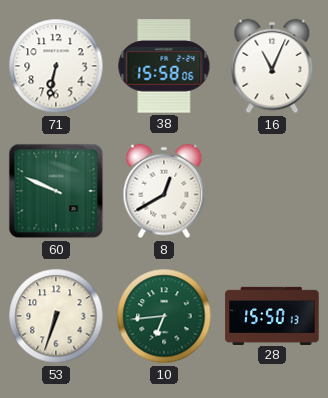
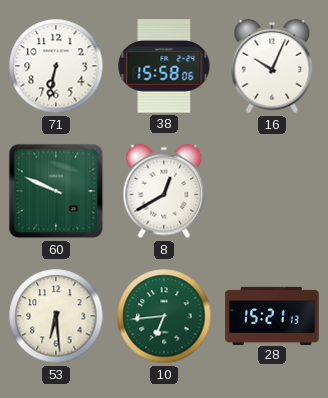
16: 11:04 -> 10:04 (272, 66)
53: 6:33 -> 6:29 (56, 316)
28: 15:50 -> 15:21 (272, 315)
